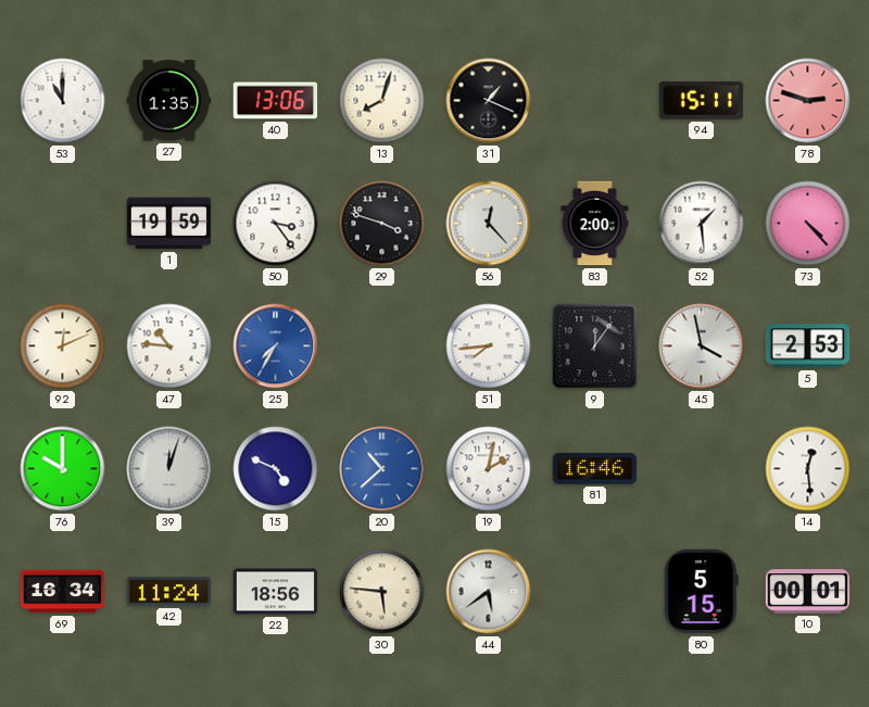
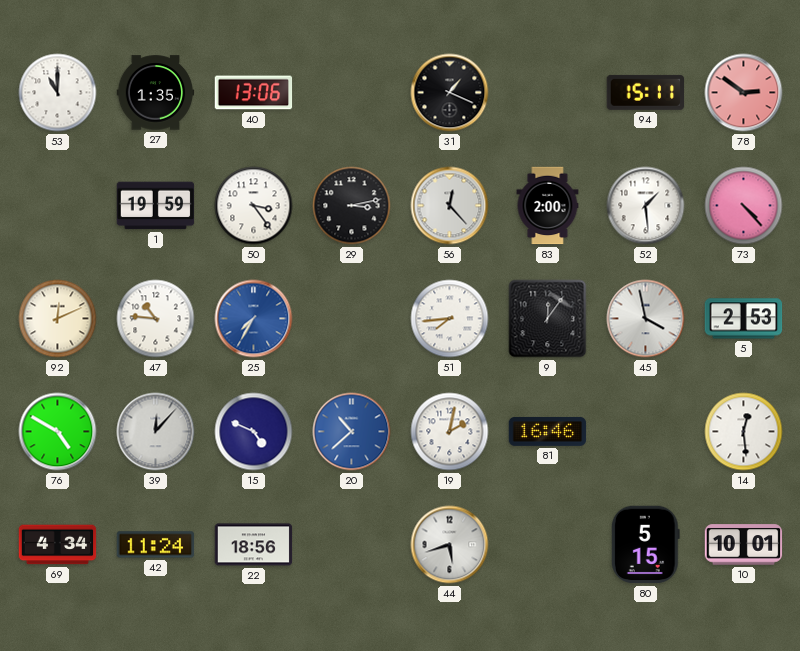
13: 8:03 -> none (382, 101)
78: 2:48 -> 2:51 (744, 93)
29: 3:48 -> 3:13 (352, 206)
76: 10:00 -> 4:50 (58, 432)
39: 12:03 -> 12:07 (156, 432)
69: 16:34 -> 4:34 (58, 545)
30: 5:46 -> none (382, 592)
44: 5:39 -> 5:42 (450, 545)
10: 00:01 -> 10:01 (744, 545)
